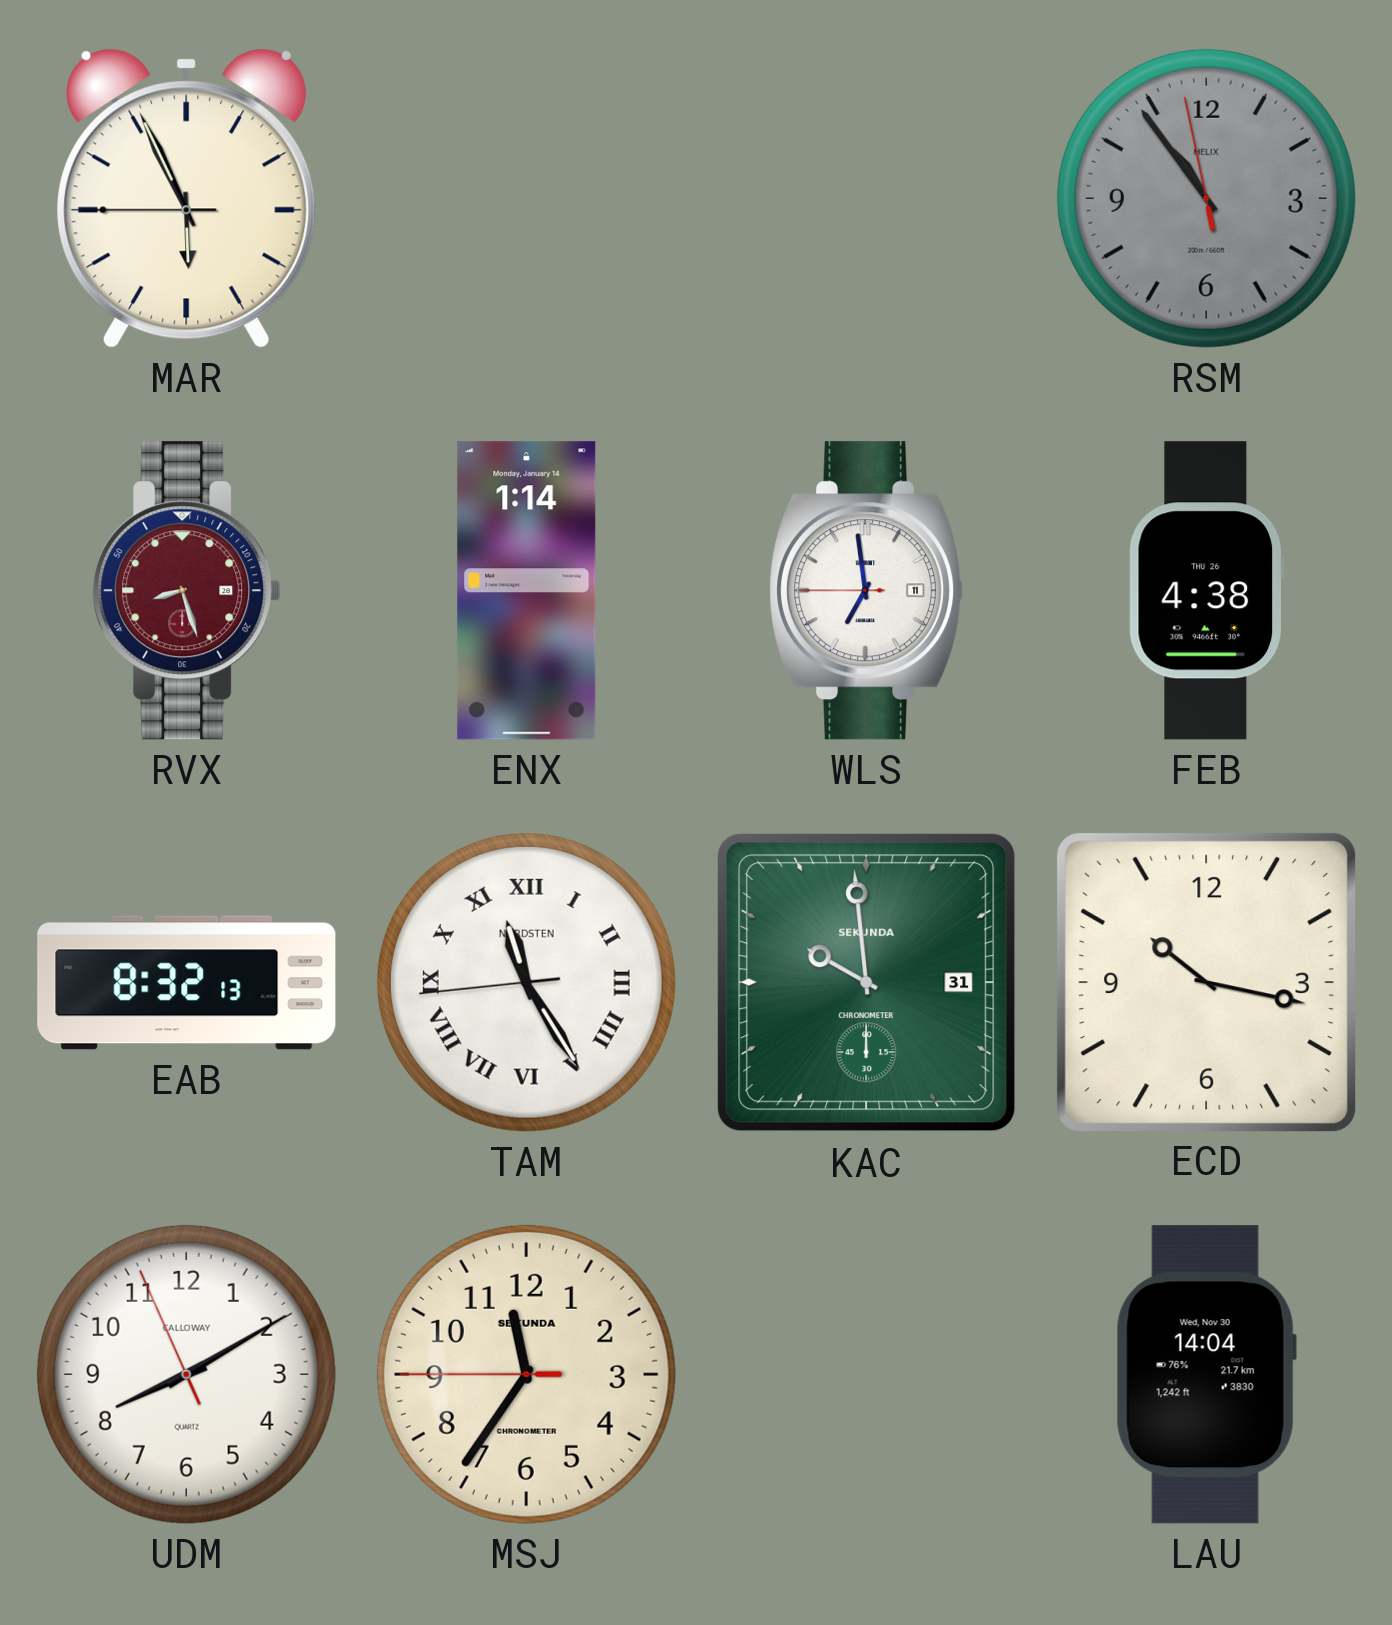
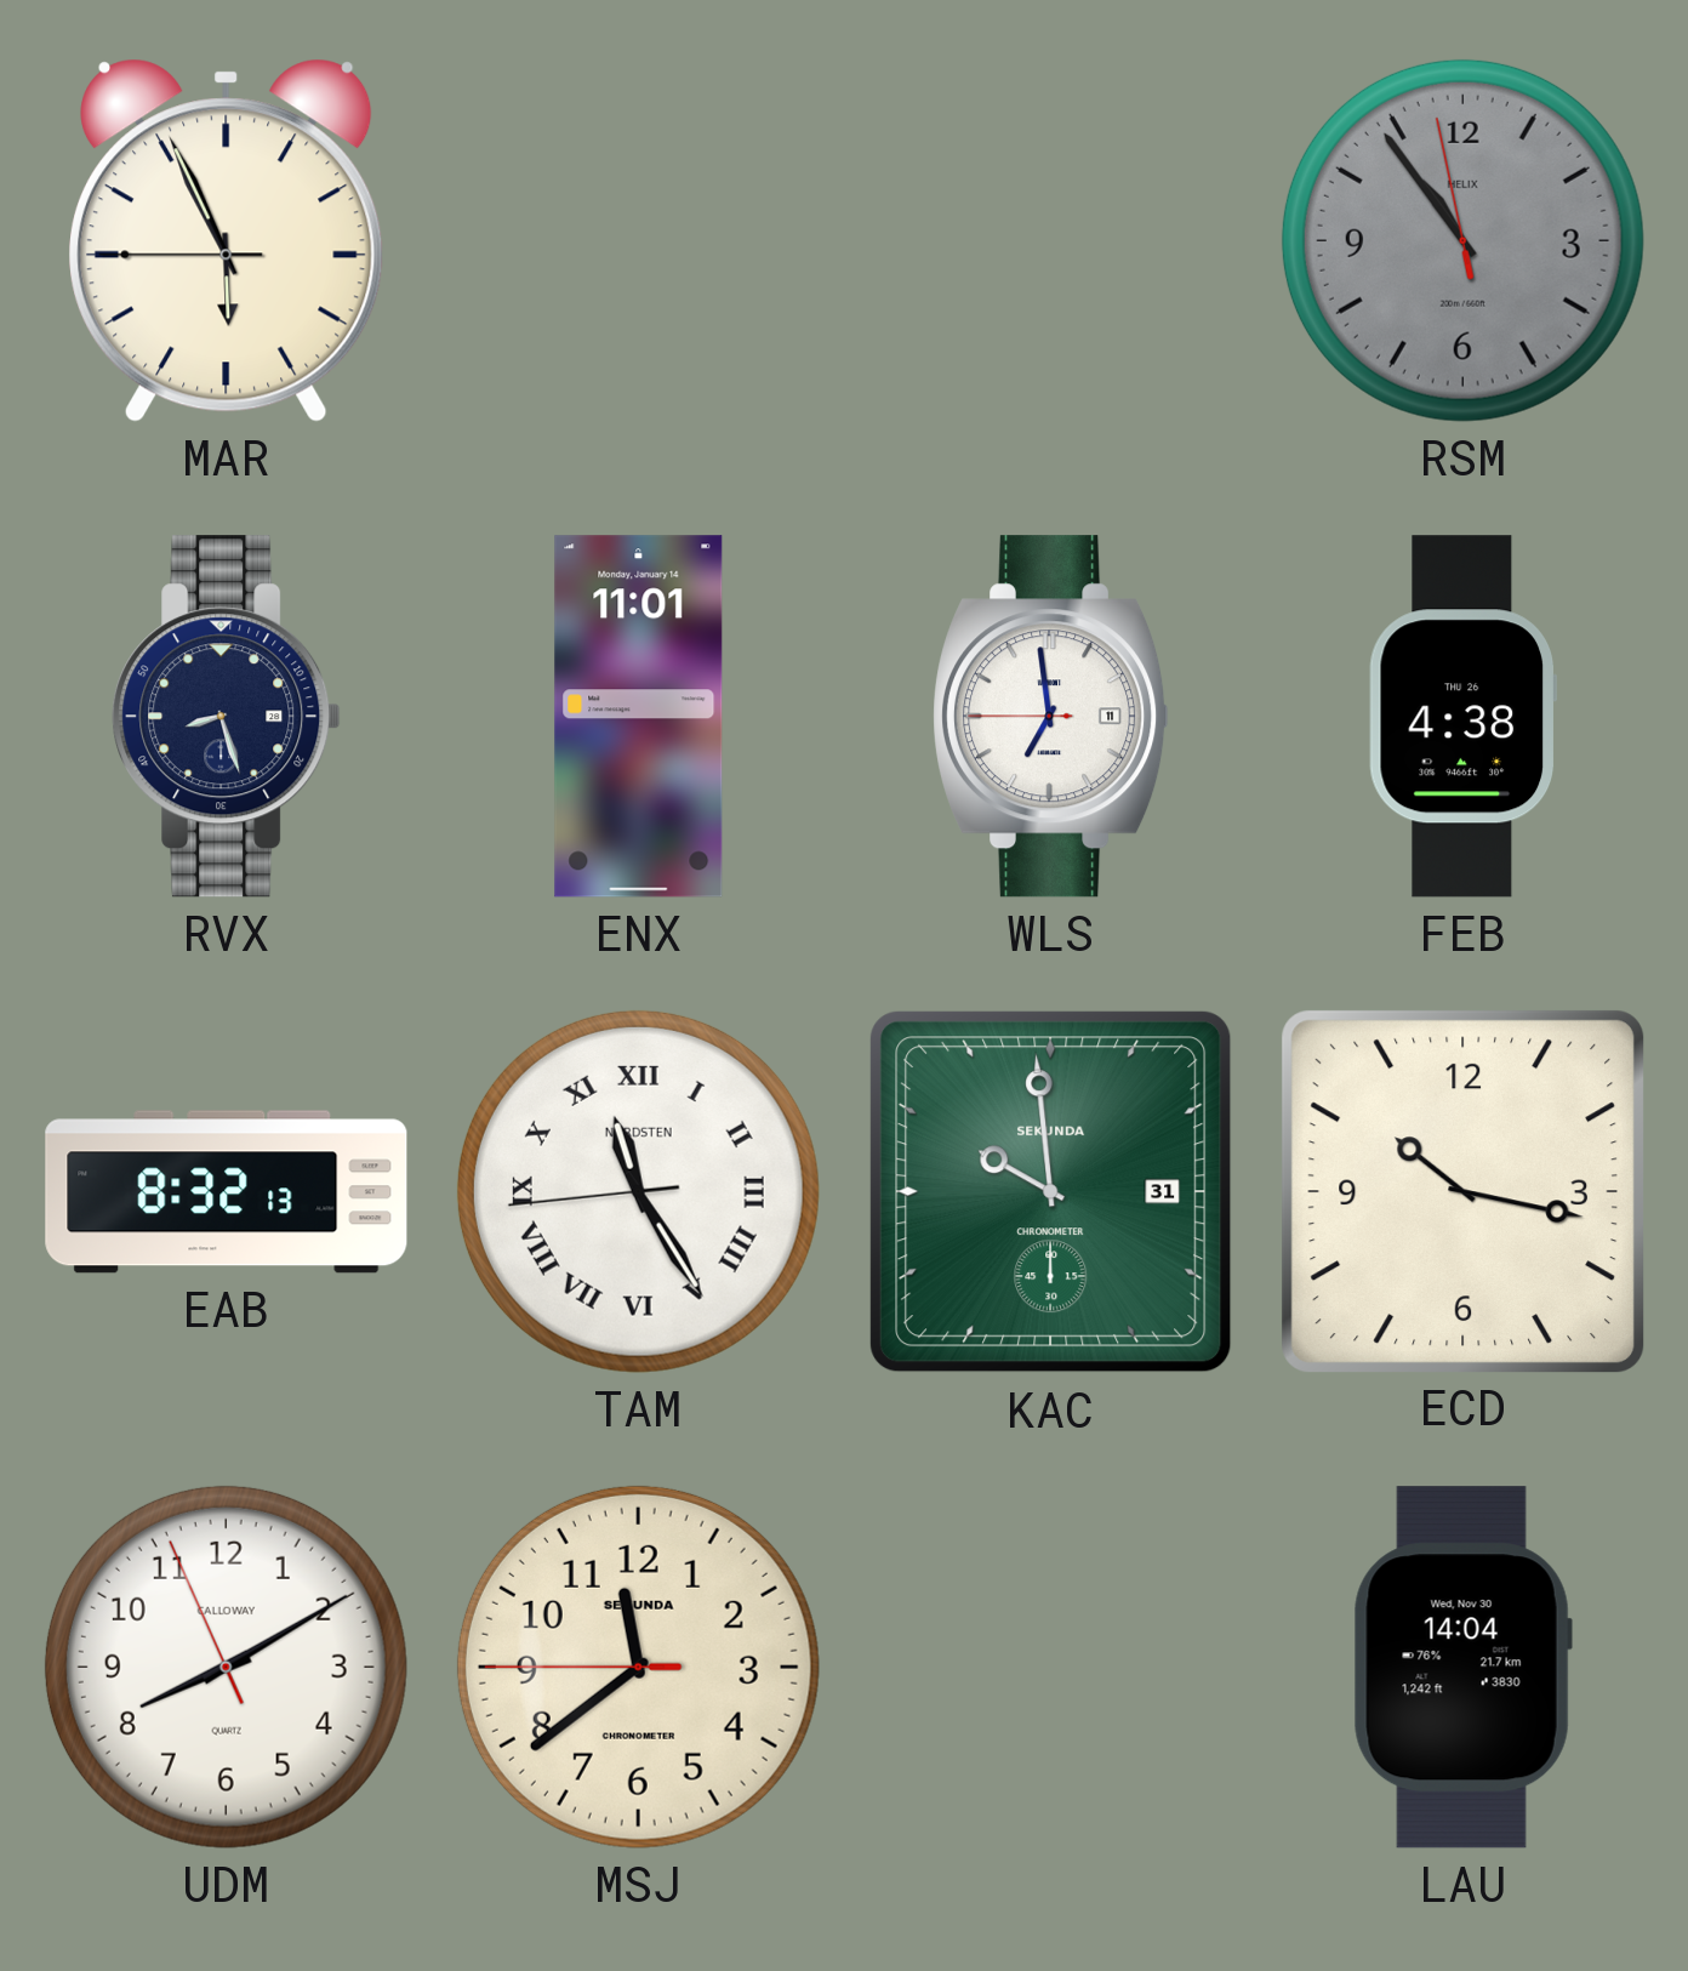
RVX dial: burgundy -> navy (227, 717)
ENX: 1:14 -> 11:01 (639, 717)
MSJ: 11:35 -> 11:38 (638, 1667)
